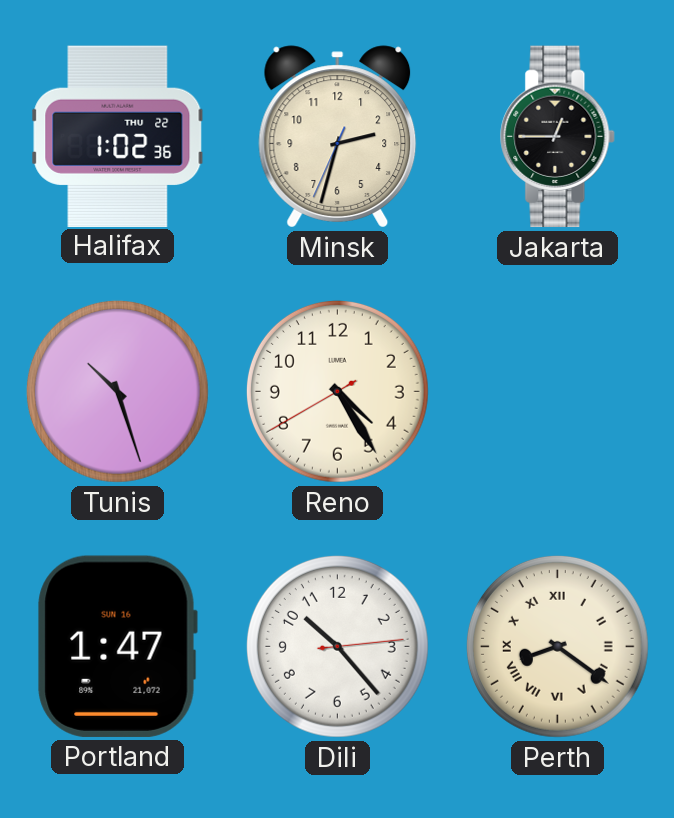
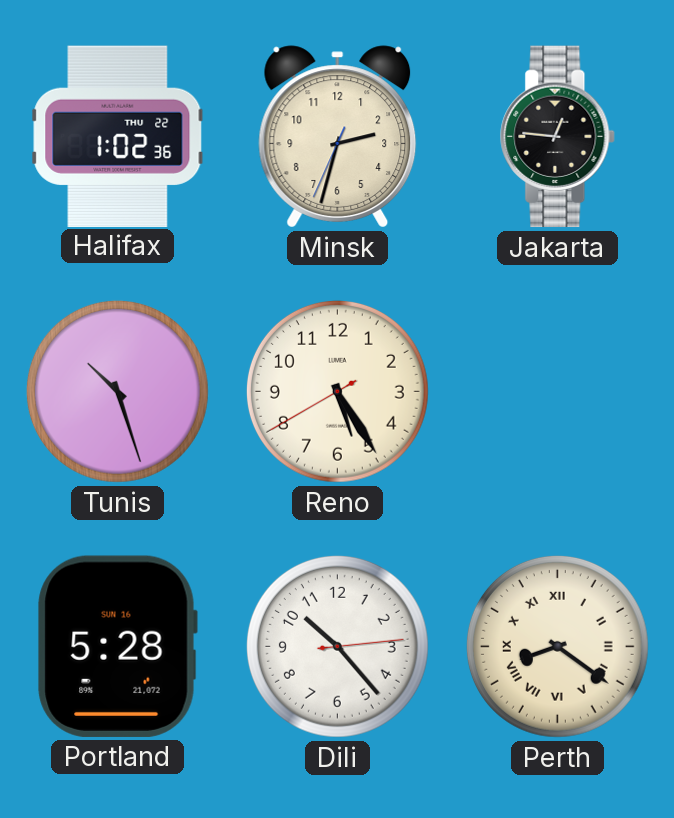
Jakarta: 12:45 -> 12:46 (558, 137)
Reno: 4:24 -> 5:24 (337, 391)
Portland: 1:47 -> 5:28 (117, 646)
